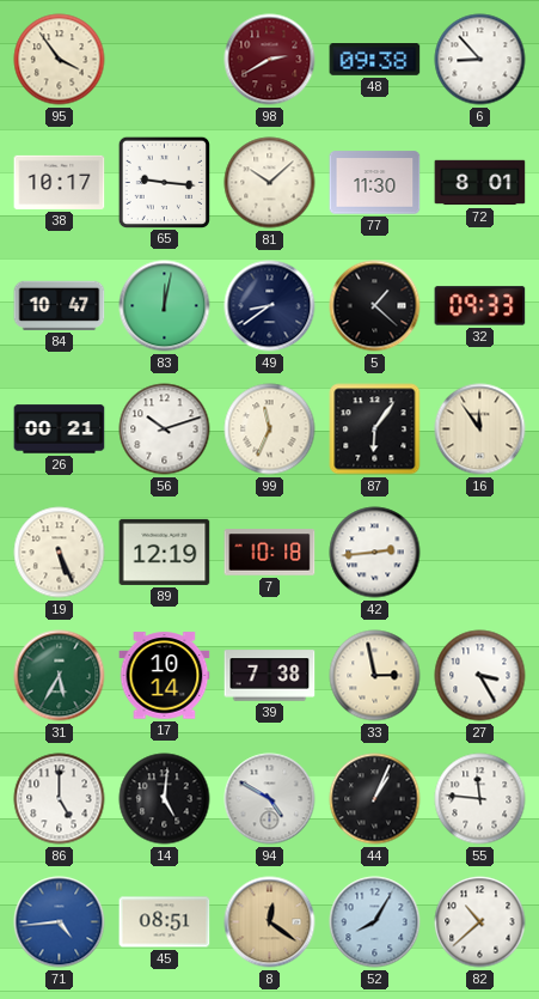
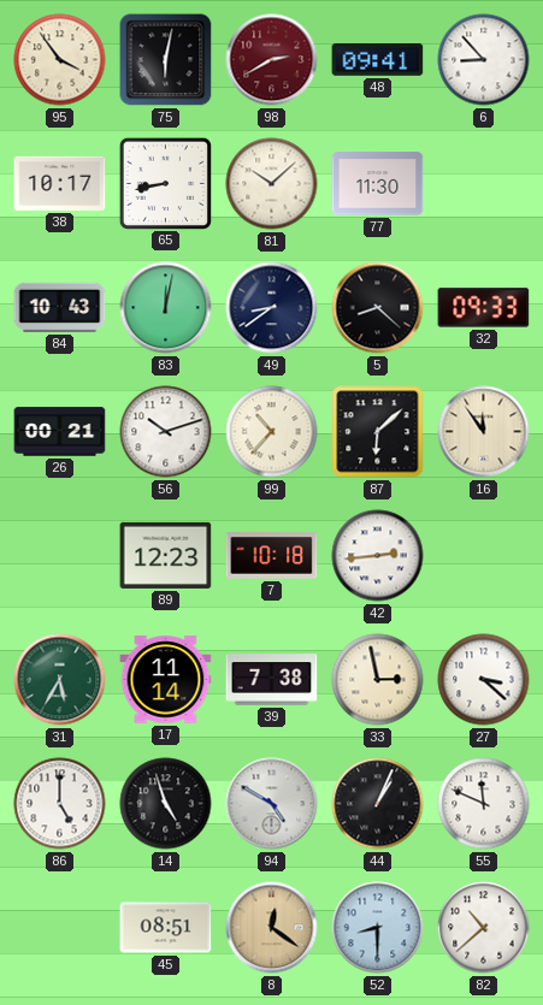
75: none -> 6:02 (166, 60)
48: 09:38 -> 09:41 (378, 60)
65: 9:16 -> 8:43 (165, 183)
72: 8:01 -> none (480, 183)
84: 10:47 -> 10:43 (60, 307)
5: 1:22 -> 8:22 (378, 308)
99: 11:34 -> 10:37 (272, 432)
87: 6:06 -> 6:08 (378, 432)
19: 5:26 -> none (60, 553)
89: 12:19 -> 12:23 (166, 555)
17: 10:14 -> 11:14 (166, 680)
27: 3:25 -> 3:22 (484, 680)
14: 5:01 -> 4:57 (166, 804)
55: 11:46 -> 11:49 (484, 804)
71: 4:44 -> none (60, 922)
52: 8:05 -> 8:30 (378, 928)
